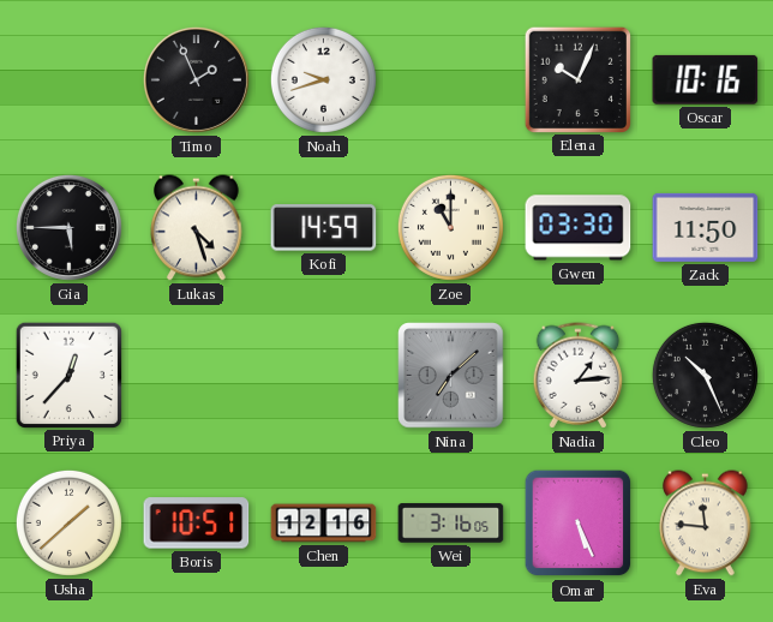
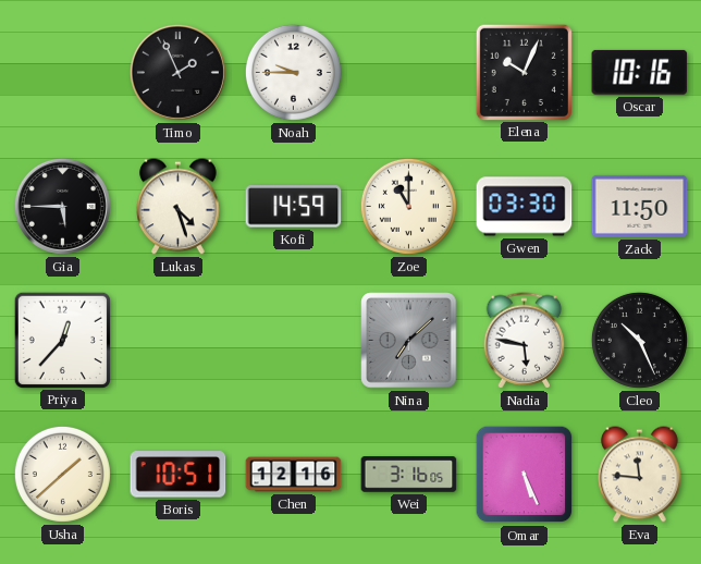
Noah: 9:42 -> 9:45 (293, 72)
Nadia: 1:14 -> 5:47 (525, 341)
